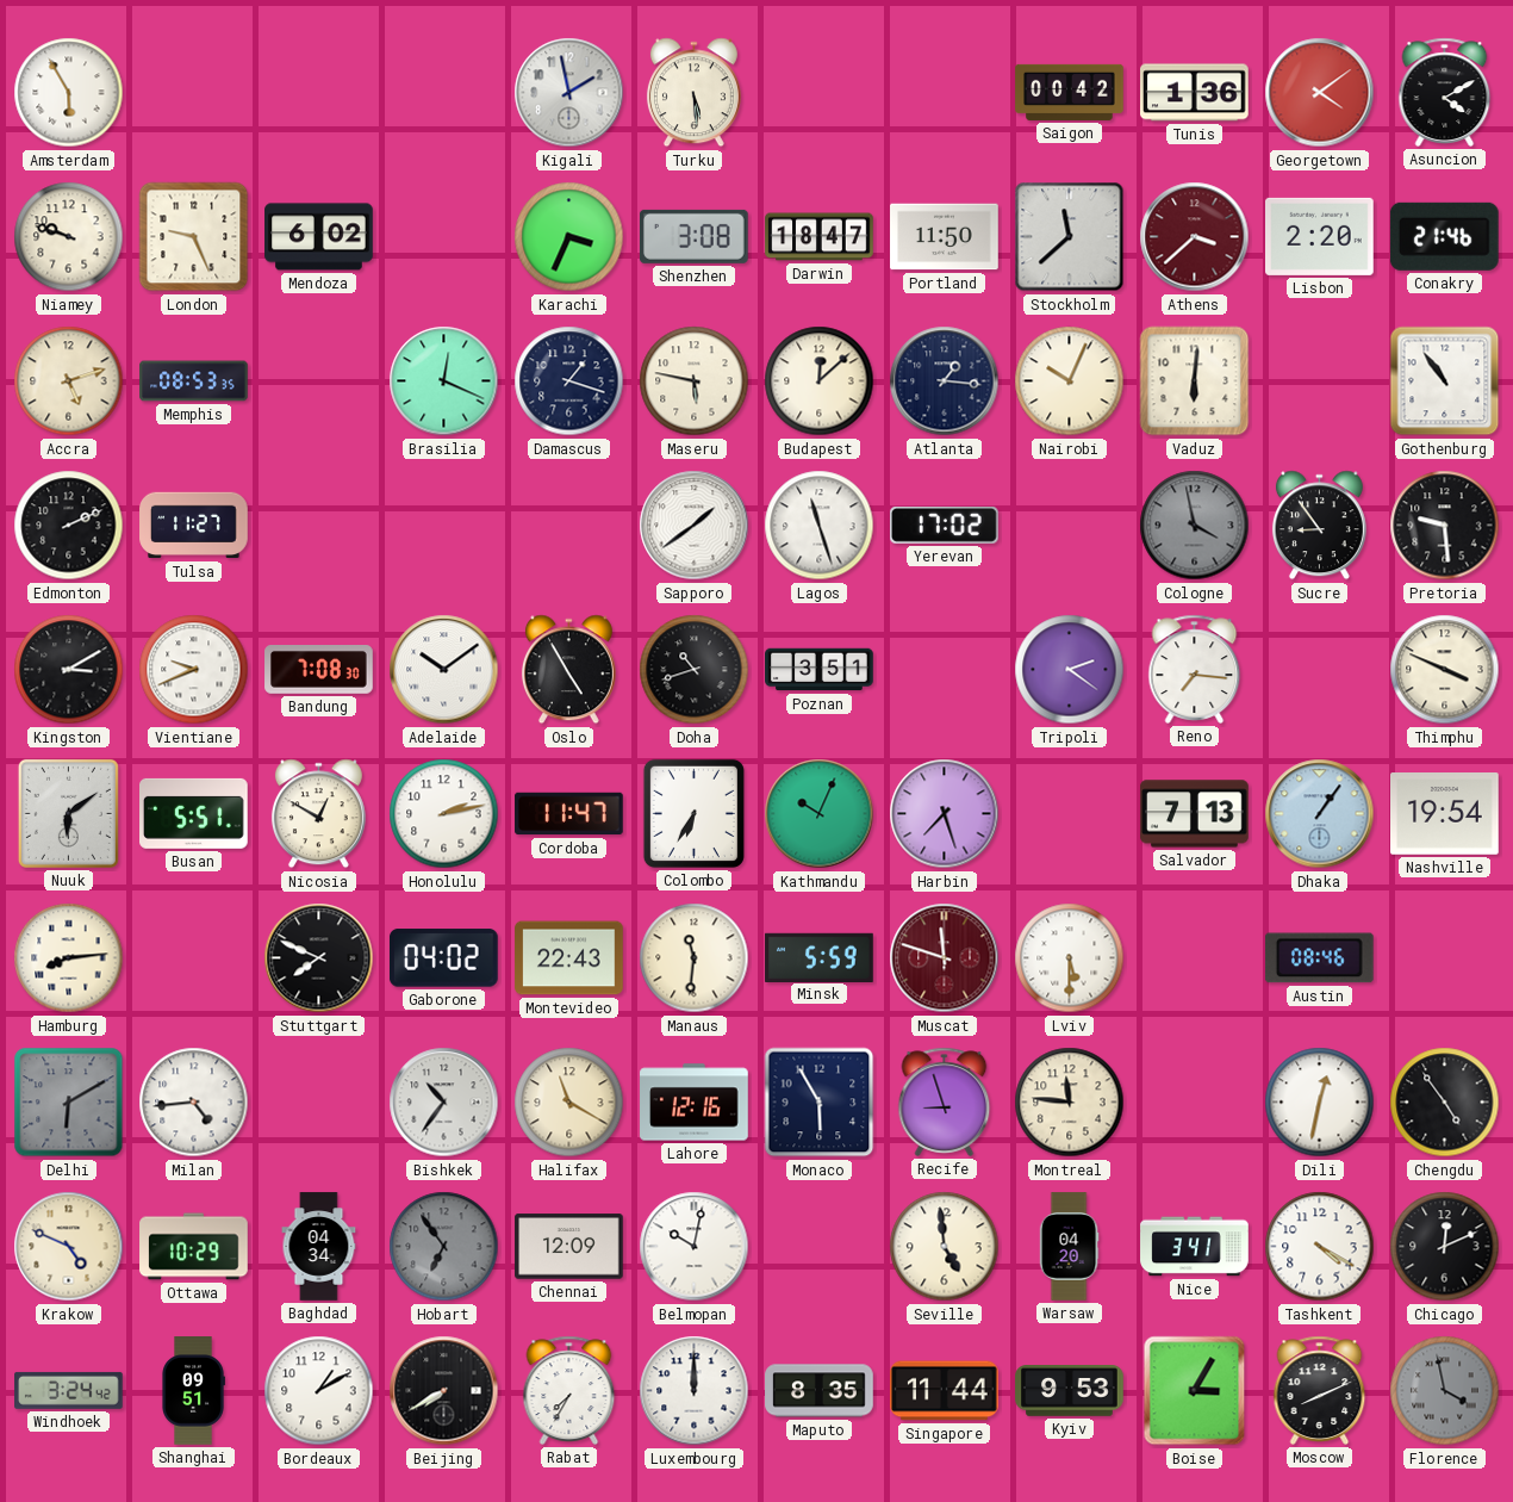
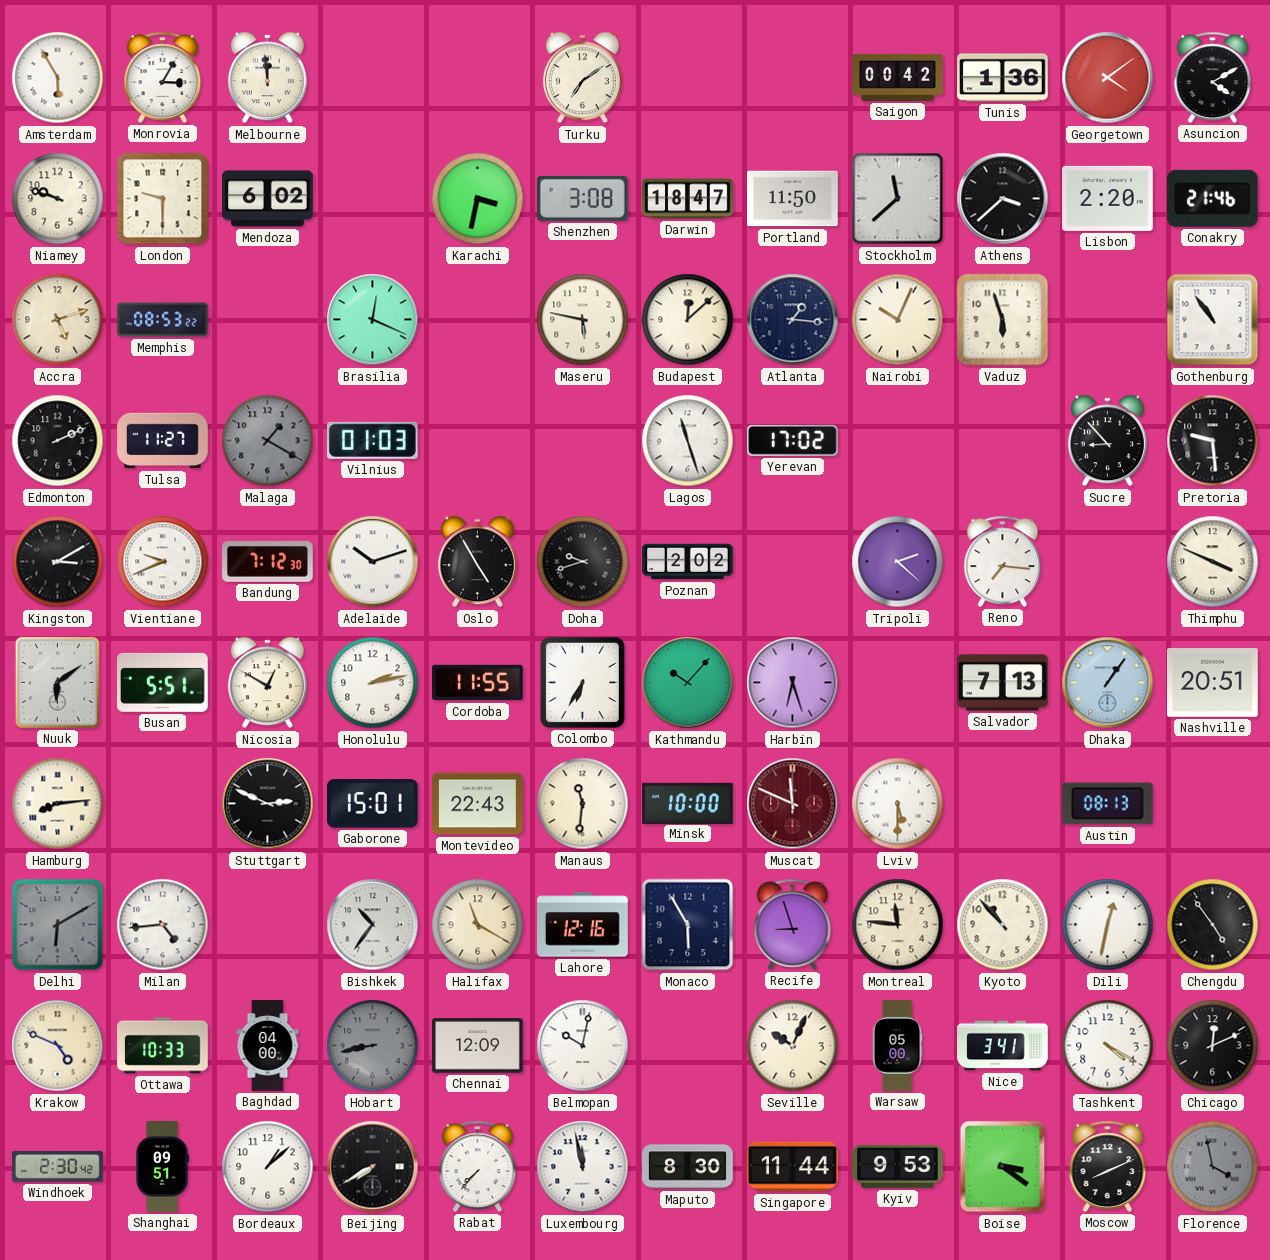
Monrovia: none -> 3:05 (163, 77)
Melbourne: none -> 11:59 (267, 78)
Kigali: 1:58 -> none (569, 93)
Turku: 5:29 -> 7:09 (582, 78)
London: 9:26 -> 9:30 (163, 199)
Karachi: 3:34 -> 3:32 (478, 199)
Athens dial: burgundy -> black (1003, 199)
Memphis: 08:53:35 -> 08:53:22 (163, 320)
Damascus: 1:18 -> none (569, 381)
Vaduz: 6:01 -> 5:57 (1003, 320)
Malaga: none -> 1:20 (268, 441)
Vilnius: none -> 01:03 (373, 440)
Sapporo: 1:39 -> none (695, 526)
Cologne: 3:58 -> none (1195, 526)
Sucre: 8:54 -> 8:53 (1107, 441)
Bandung: 7:08 -> 7:12 (268, 562)
Adelaide: 10:09 -> 10:12 (373, 562)
Doha: 10:42 -> 9:42 (583, 562)
Poznan: 3:51 -> 2:02 (688, 562)
Tripoli: 2:21 -> 2:22 (898, 562)
Cordoba: 11:47 -> 11:55 (478, 683)
Kathmandu: 10:04 -> 10:07 (688, 683)
Harbin: 7:27 -> 6:27 (793, 683)
Nashville: 19:54 -> 20:51 (1213, 683)
Stuttgart: 7:49 -> 2:49 (268, 804)
Gaborone: 04:02 -> 15:01 (372, 804)
Minsk: 5:59 -> 10:00 (688, 803)
Muscat: 11:48 -> 11:49 (793, 804)
Austin: 08:46 -> 08:13 (1107, 804)
Kyoto: none -> 10:53 (1003, 925)
Ottawa: 10:29 -> 10:33 (163, 1046)
Baghdad: 04:34 -> 04:00 (268, 1046)
Hobart: 6:54 -> 8:43 (373, 1046)
Seville: 4:59 -> 10:04 (793, 1046)
Warsaw: 04:20 -> 05:00 (897, 1046)
Windhoek: 3:24 -> 2:30 (58, 1166)
Bordeaux: 1:10 -> 1:08 (268, 1167)
Rabat: 7:35 -> 7:37 (478, 1166)
Luxembourg: 12:00 -> 11:58 (583, 1167)
Maputo: 8:35 -> 8:30 (688, 1167)
Boise: 3:05 -> 3:21 (1003, 1167)
